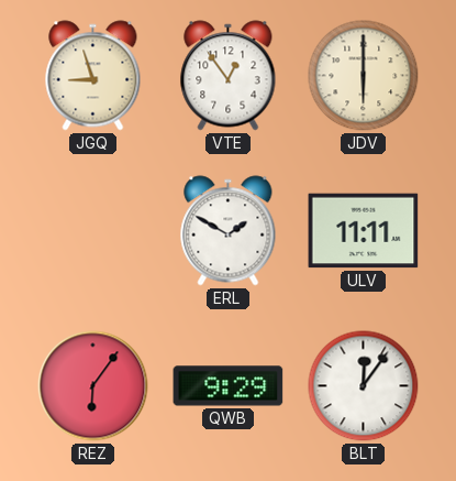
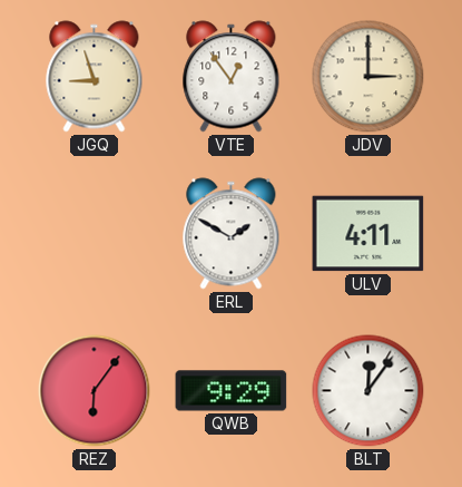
JDV: 6:00 -> 3:00 (368, 77)
ULV: 11:11 -> 4:11 (368, 234)
